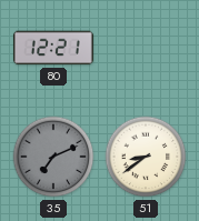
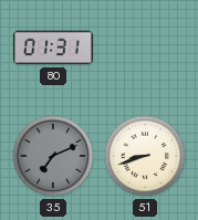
80: 12:21 -> 01:31 (53, 48)
51: 8:39 -> 8:42 (145, 156)
